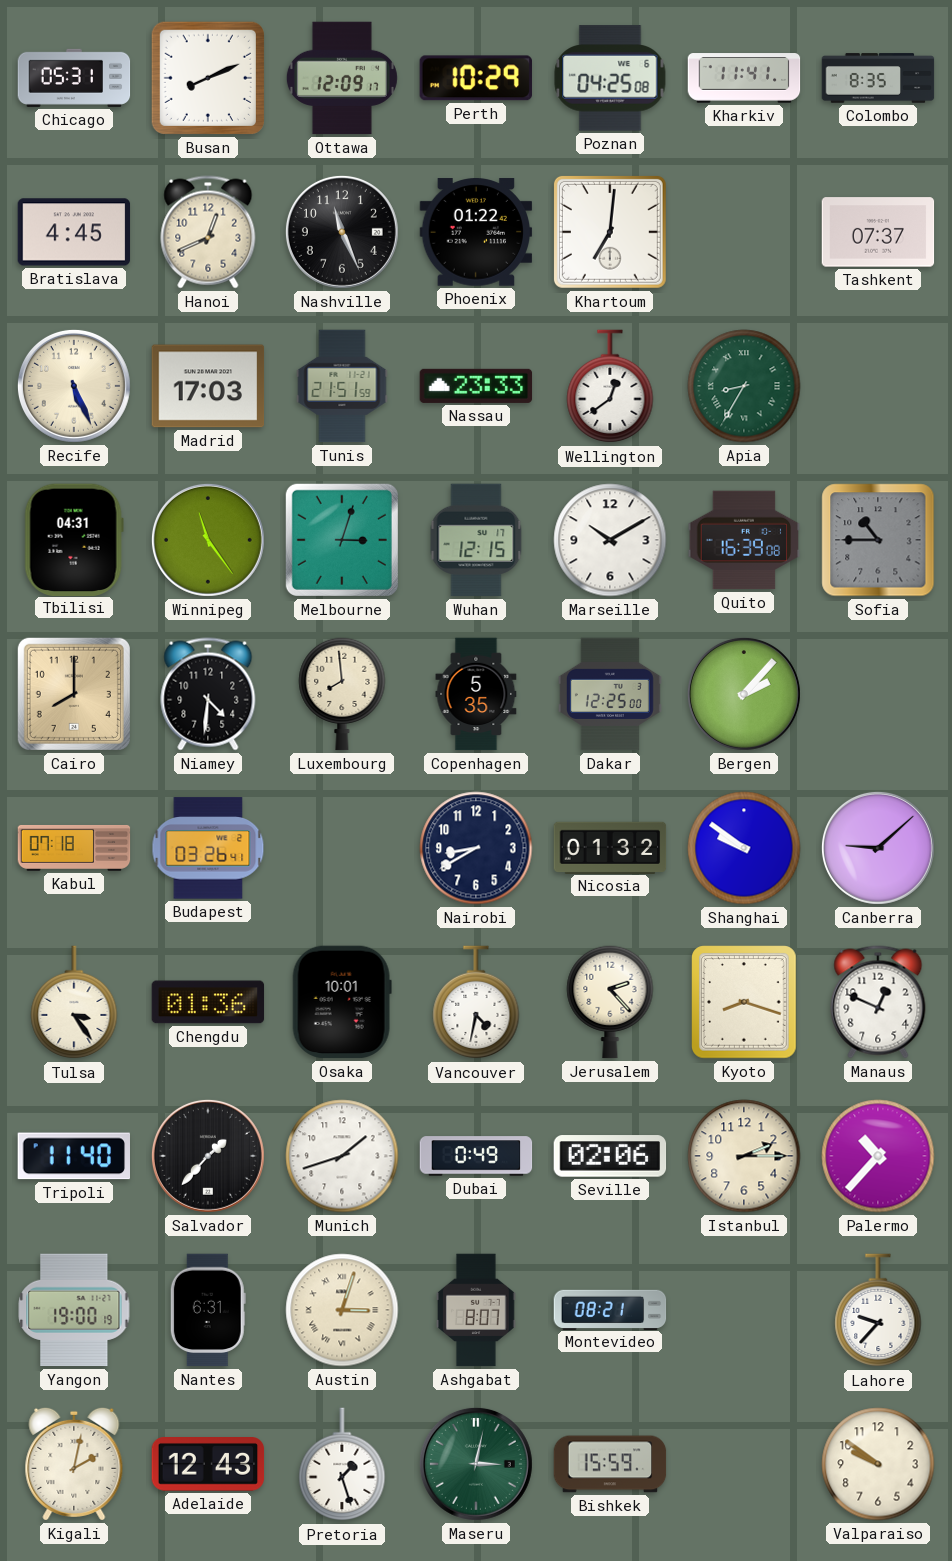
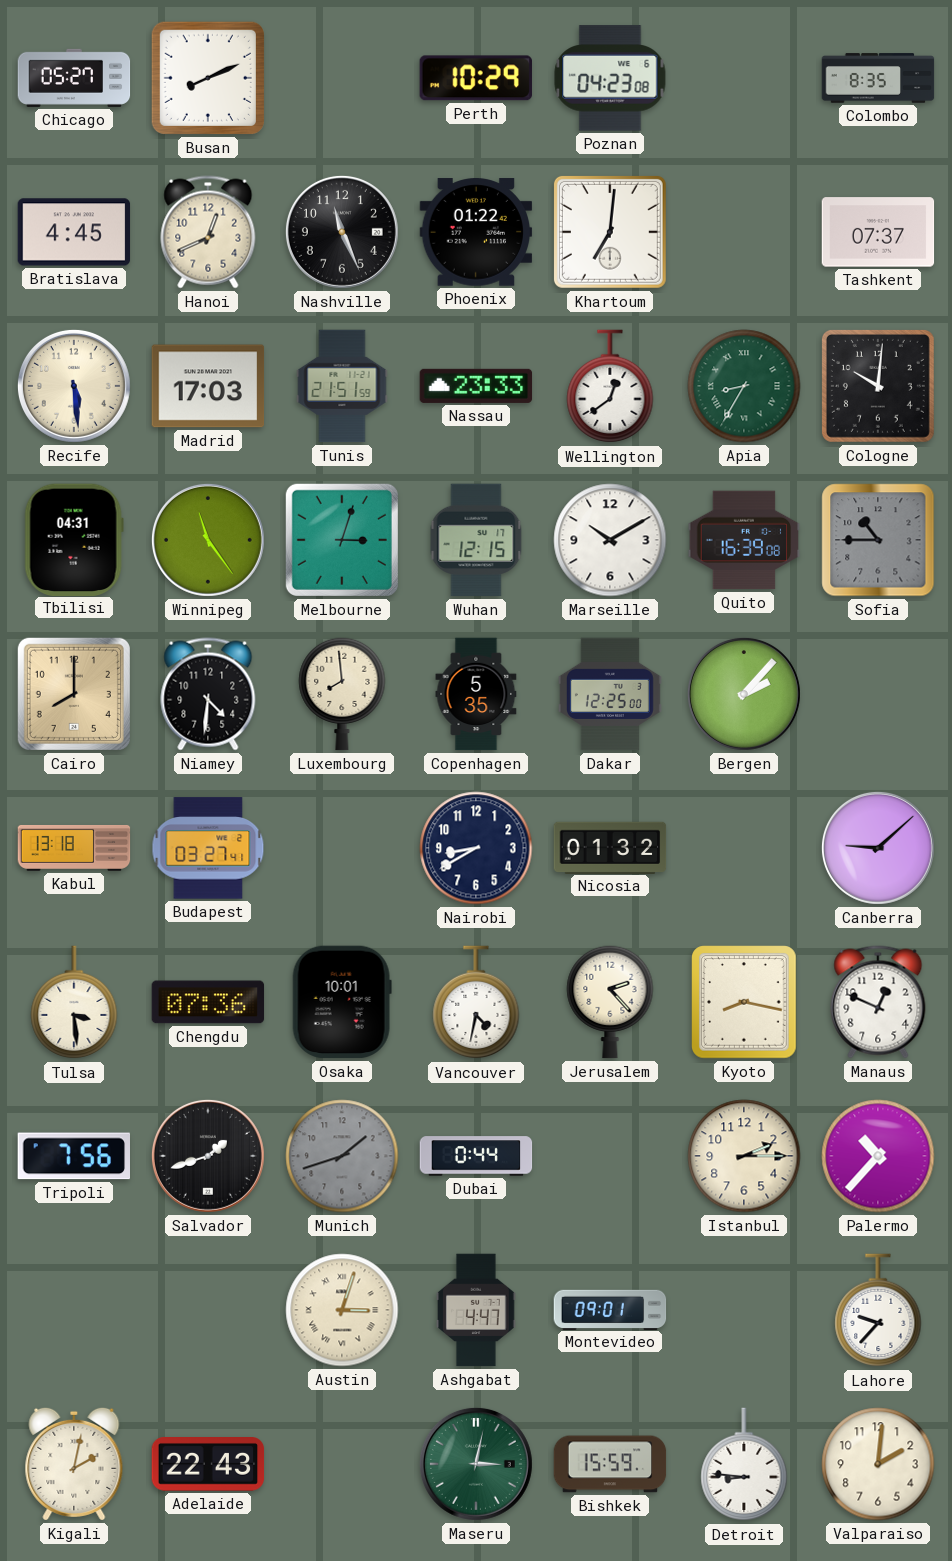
Chicago: 05:31 -> 05:27 (74, 78)
Ottawa: 12:09 -> none (342, 78)
Poznan: 04:25 -> 04:23 (610, 78)
Kharkiv: 11:41 -> none (744, 78)
Recife: 5:26 -> 5:29 (74, 386)
Cologne: none -> 10:01 (878, 386)
Kabul: 07:18 -> 13:18 (74, 848)
Budapest: 03:26 -> 03:27 (208, 848)
Shanghai: 9:51 -> none (744, 848)
Tulsa: 3:24 -> 3:29 (74, 1003)
Chengdu: 01:36 -> 07:36 (208, 1002)
Kyoto: 8:18 -> 8:17 (744, 1002)
Tripoli: 11:40 -> 7:56 (73, 1156)
Salvador: 1:37 -> 1:42 (208, 1156)
Munich dial: white -> grey (342, 1156)
Dubai: 0:49 -> 0:44 (476, 1156)
Seville: 02:06 -> none (610, 1156)
Yangon: 19:00 -> none (74, 1310)
Nantes: 6:31 -> none (208, 1310)
Ashgabat: 8:07 -> 4:47 (477, 1310)
Montevideo: 08:21 -> 09:01 (610, 1309)
Adelaide: 12:43 -> 22:43 (208, 1465)
Pretoria: 1:27 -> none (342, 1465)
Detroit: none -> 8:46 (744, 1465)
Valparaiso: 9:51 -> 2:01 (878, 1464)
